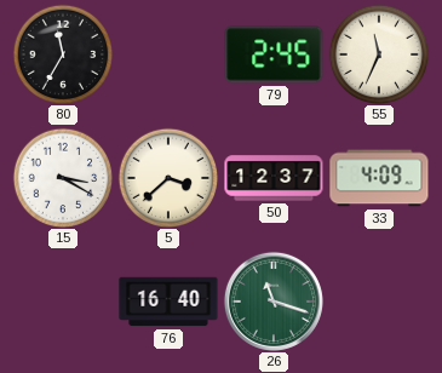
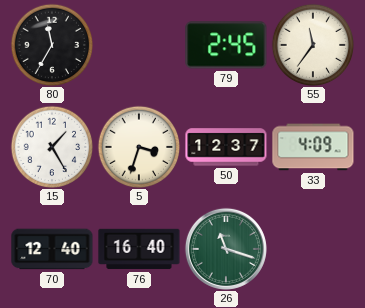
55: 11:34 -> 11:36 (313, 45)
15: 3:20 -> 1:25 (52, 147)
5: 3:38 -> 3:33 (139, 147)
70: none -> 12:40 (52, 249)
